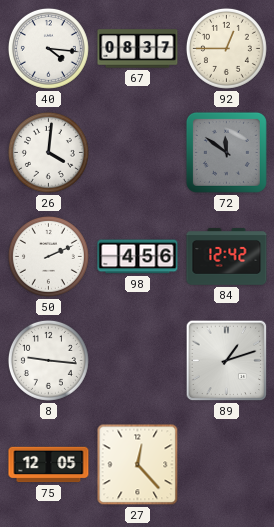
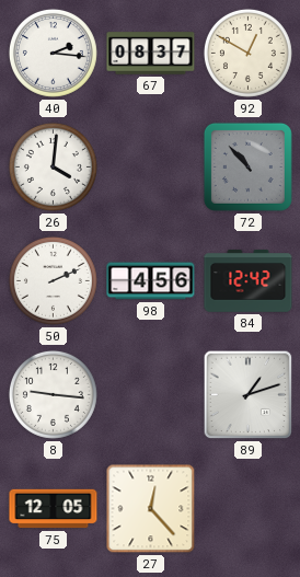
40: 4:16 -> 2:16 (53, 53)
92: 12:45 -> 12:50 (247, 53)
72: 11:51 -> 10:53 (247, 166)
